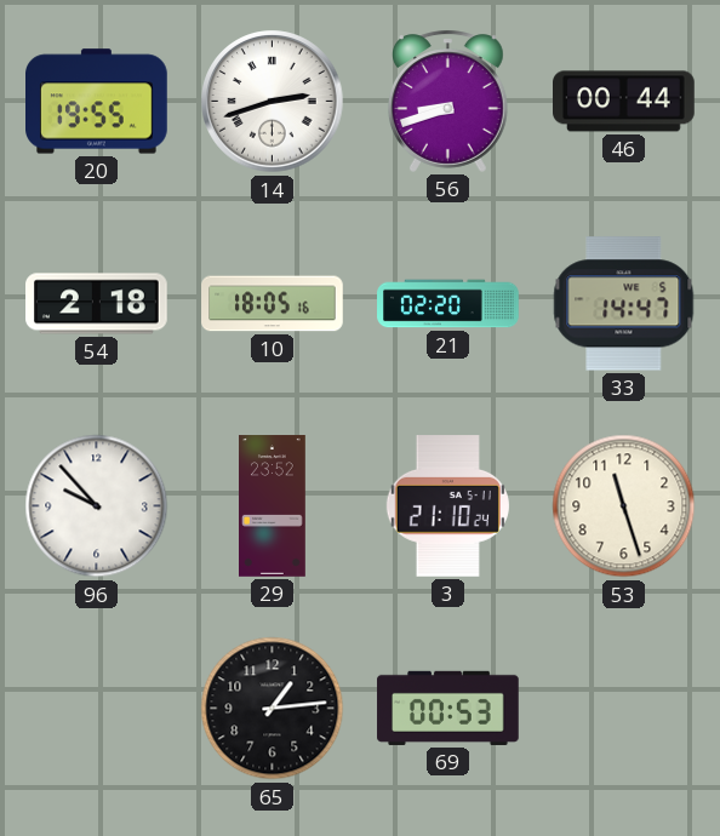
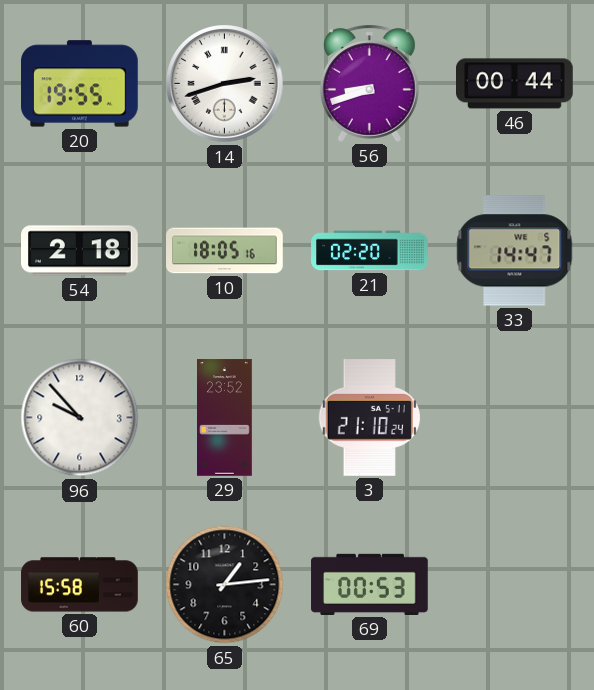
53: 11:27 -> none (624, 506)
60: none -> 15:58 (80, 585)
